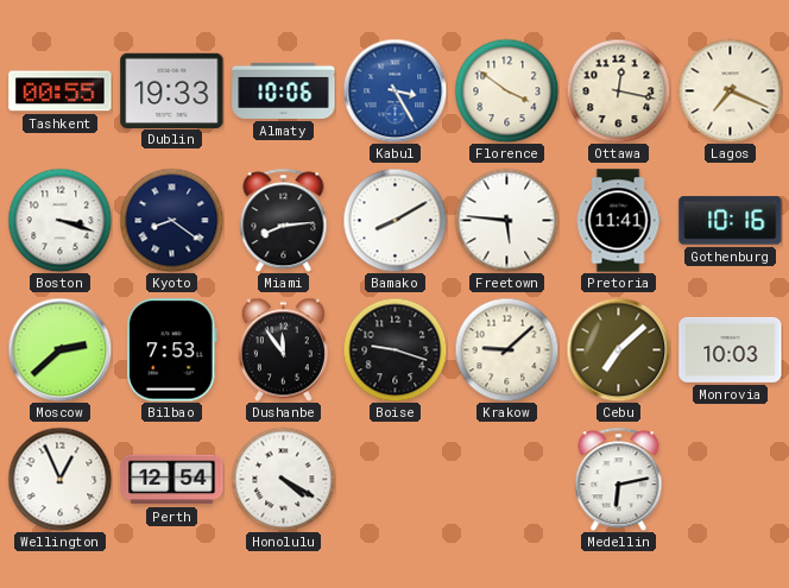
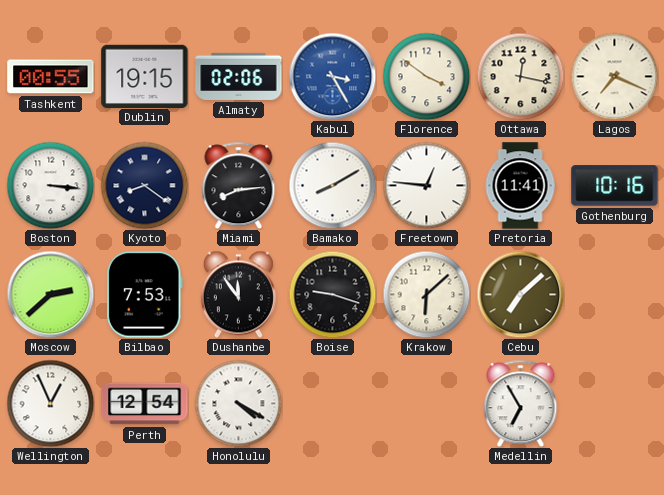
Dublin: 19:33 -> 19:15 (145, 76)
Almaty: 10:06 -> 02:06 (239, 76)
Boston: 3:18 -> 3:16 (50, 185)
Freetown: 5:46 -> 12:46 (426, 185)
Krakow: 9:08 -> 6:08 (426, 294)
Monrovia: 10:03 -> none (731, 349)
Medellin: 6:13 -> 6:55 (521, 403)
